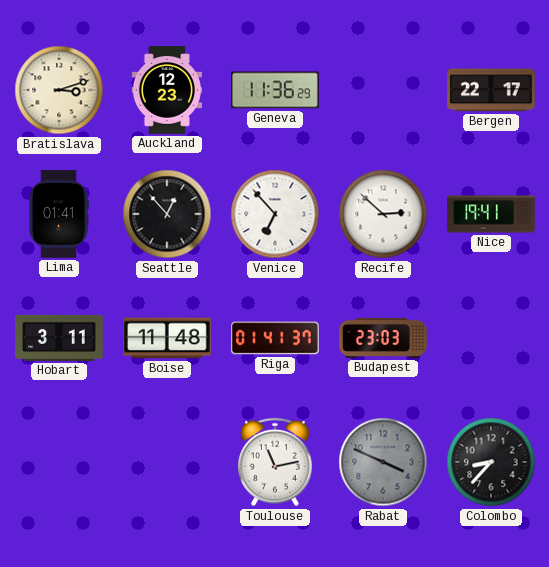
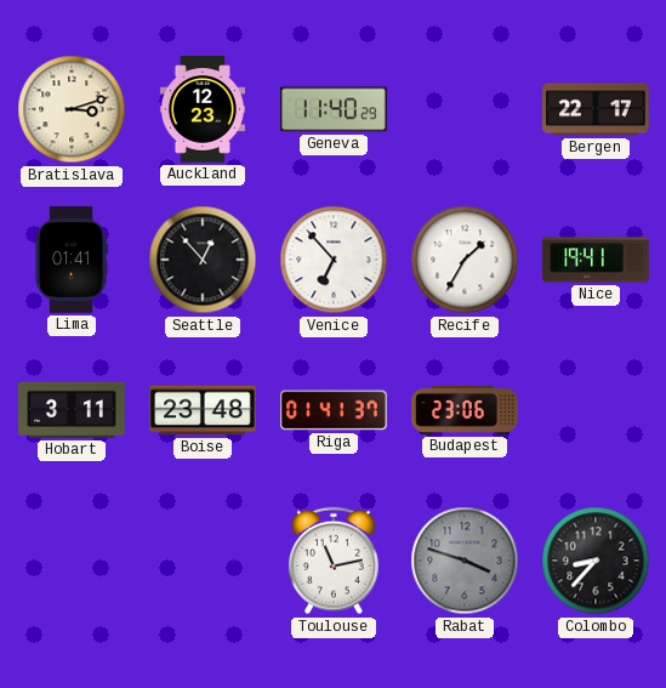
Geneva: 11:36 -> 11:40 (334, 109)
Recife: 2:52 -> 1:35 (465, 260)
Boise: 11:48 -> 23:48 (203, 410)
Budapest: 23:03 -> 23:06 (465, 410)
Rabat: 3:49 -> 3:48 (465, 561)
